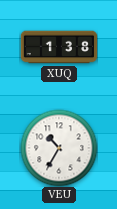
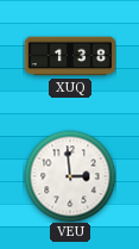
VEU: 10:35 -> 2:59 (70, 176)
